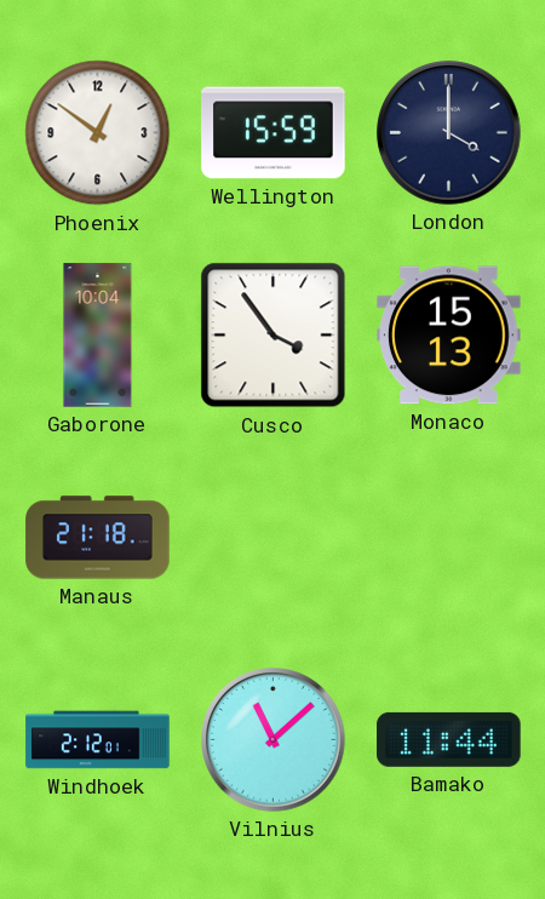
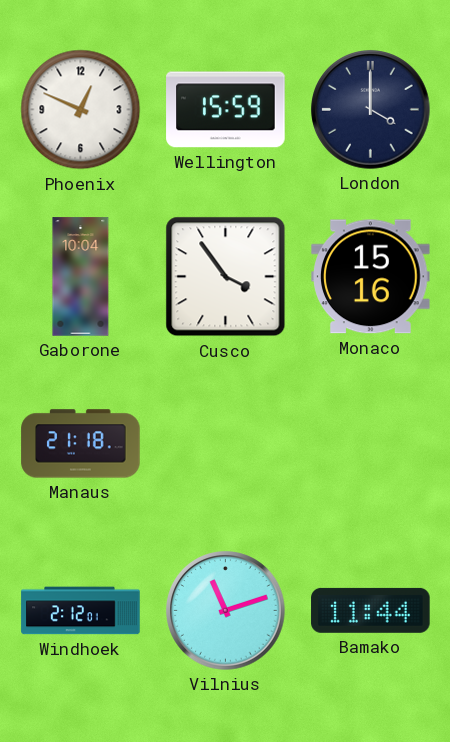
Phoenix: 12:51 -> 12:49 (81, 110)
Monaco: 15:13 -> 15:16 (371, 277)
Vilnius: 11:08 -> 11:12 (226, 611)
